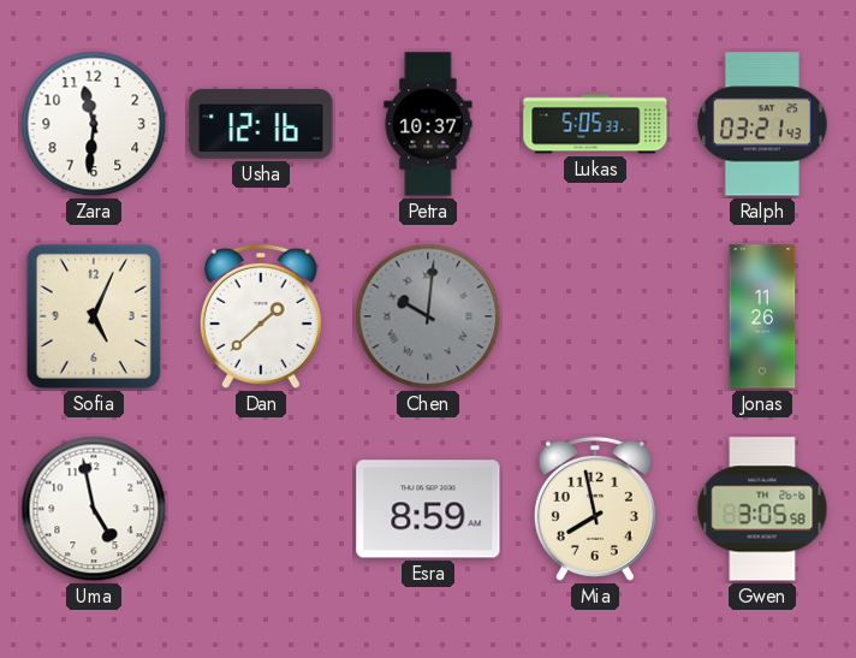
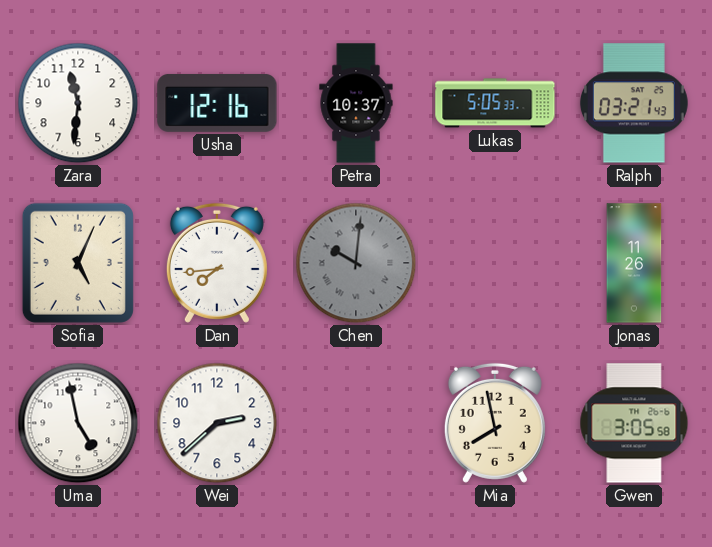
Dan: 1:38 -> 7:44 (217, 263)
Wei: none -> 2:38 (217, 423)
Esra: 8:59 -> none (428, 509)
